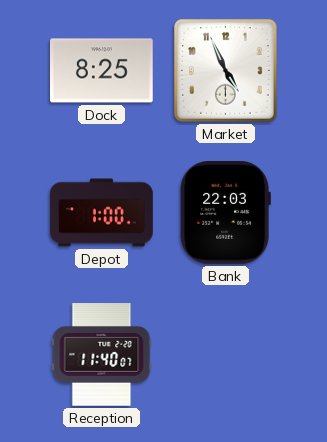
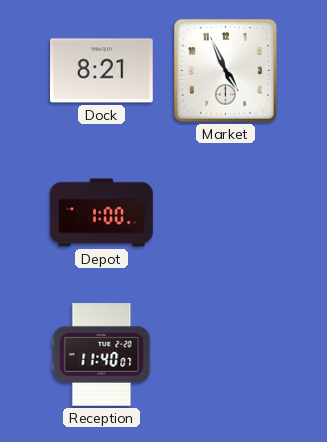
Dock: 8:25 -> 8:21 (102, 71)
Bank: 22:03 -> none (225, 213)
